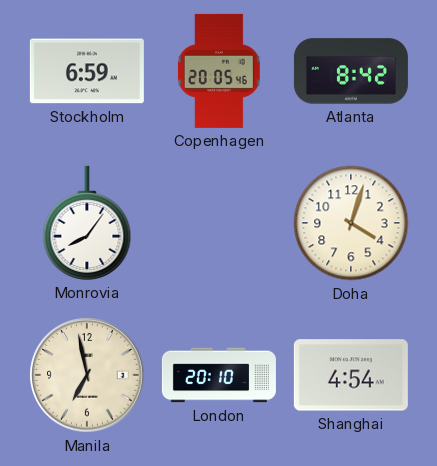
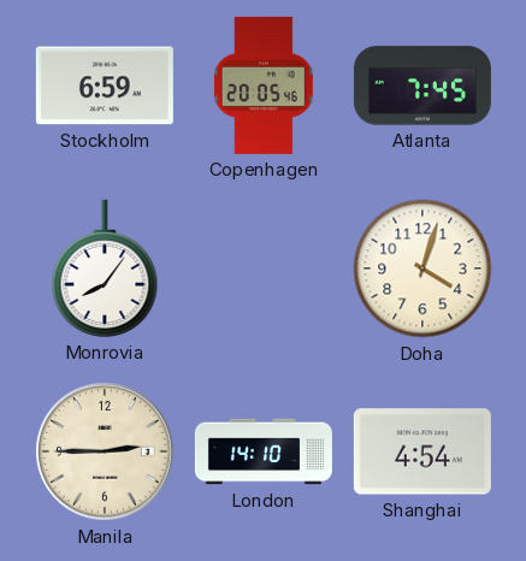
Atlanta: 8:42 -> 7:45 (422, 85)
Manila: 6:58 -> 2:45 (105, 451)
London: 20:10 -> 14:10 (264, 451)
